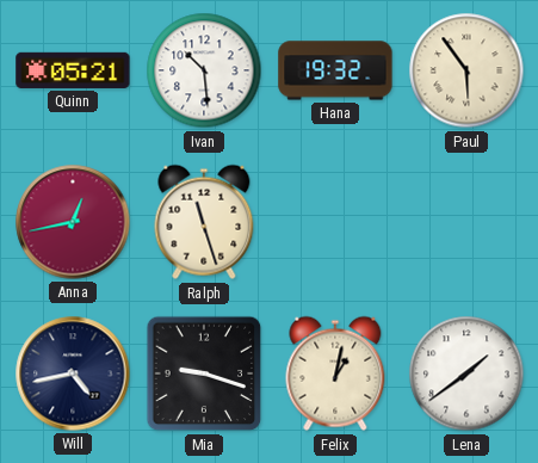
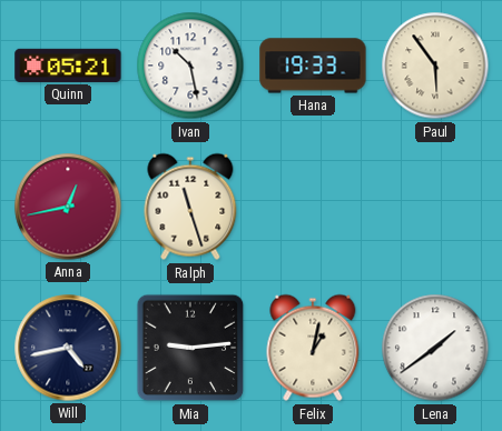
Ivan: 10:29 -> 10:28 (190, 66)
Hana: 19:32 -> 19:33 (313, 66)
Mia: 9:18 -> 9:14 (190, 348)
